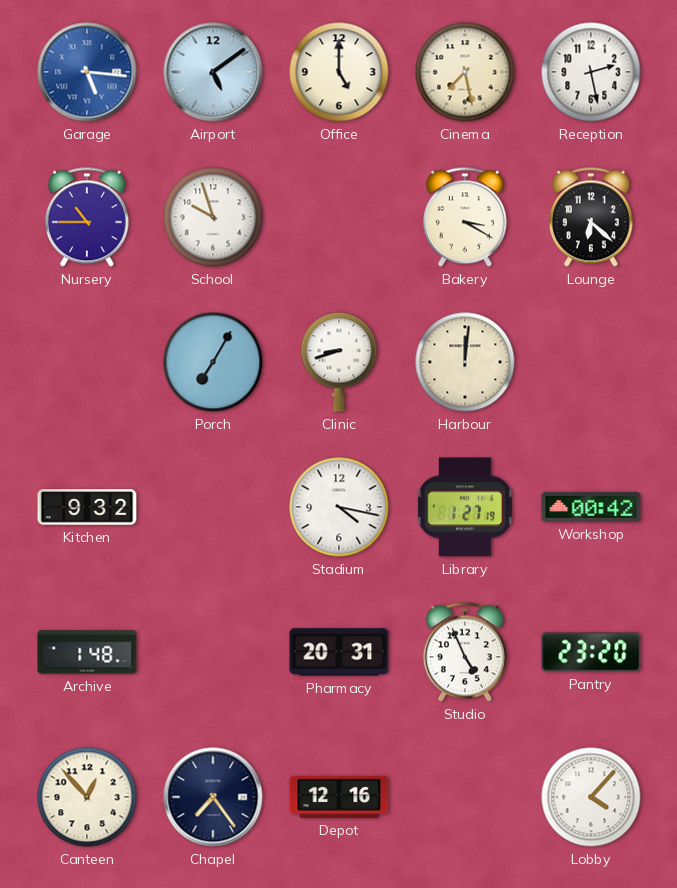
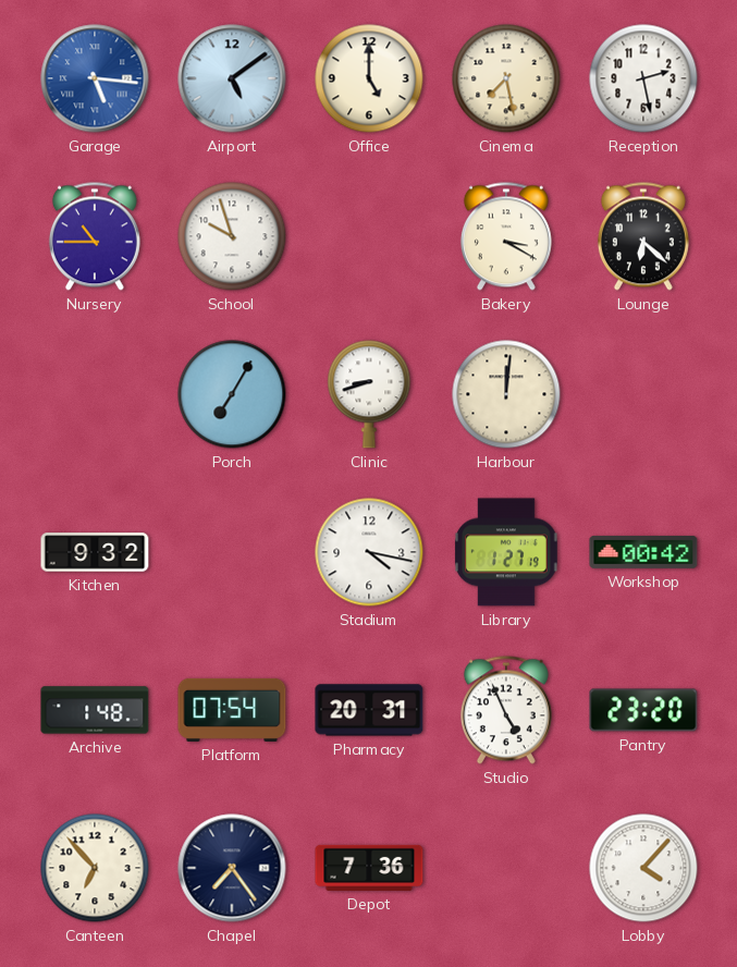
Platform: none -> 07:54 (232, 710)
Canteen: 12:53 -> 6:53 (95, 868)
Depot: 12:16 -> 7:36 (369, 868)
